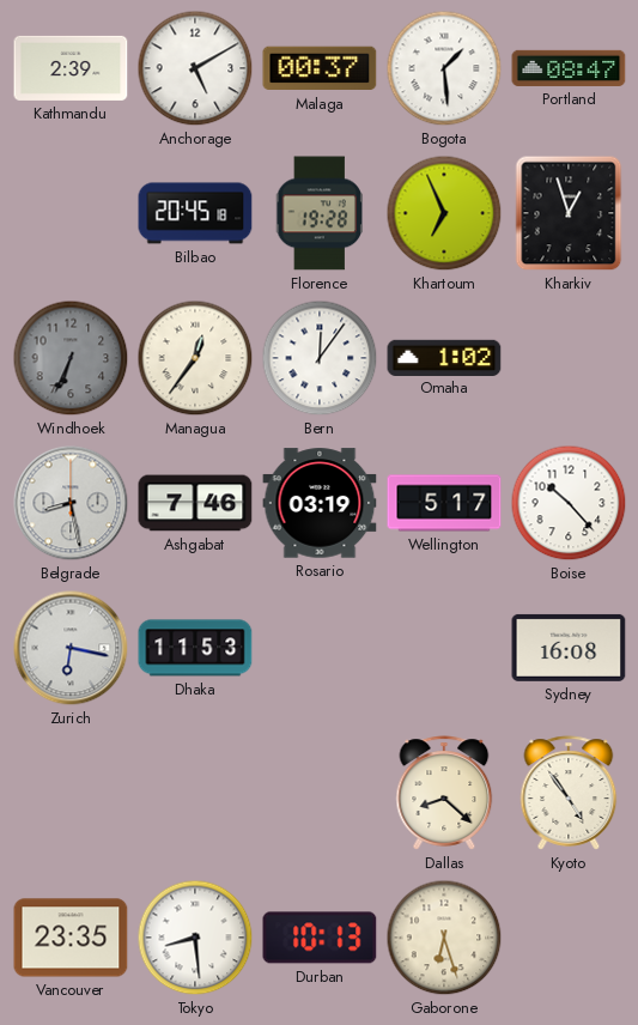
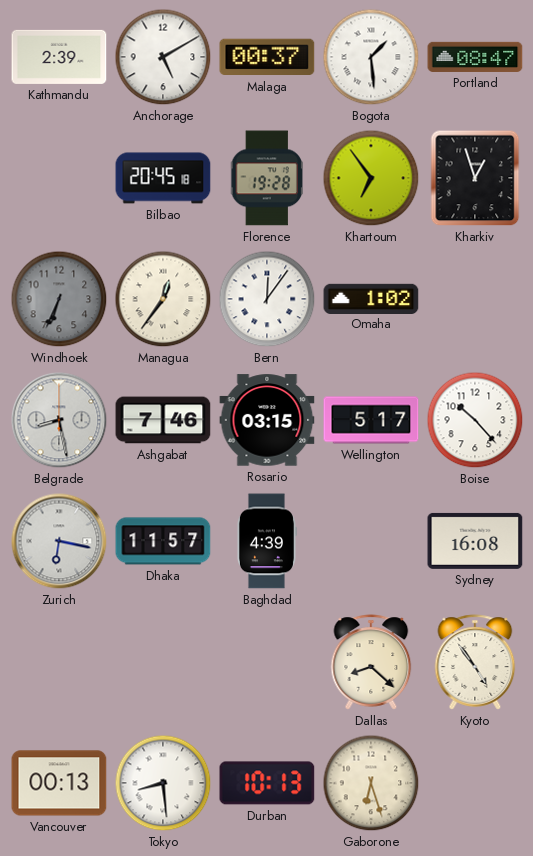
Khartoum: 6:56 -> 6:54 (371, 178)
Rosario: 03:19 -> 03:15 (267, 420)
Dhaka: 11:53 -> 11:57 (163, 541)
Baghdad: none -> 4:39 (266, 541)
Vancouver: 23:35 -> 00:13 (59, 783)
